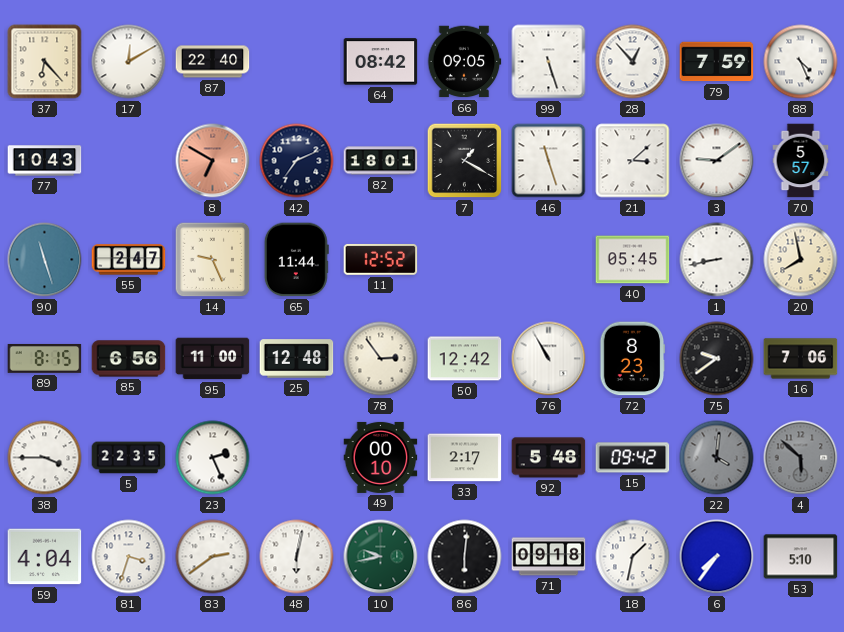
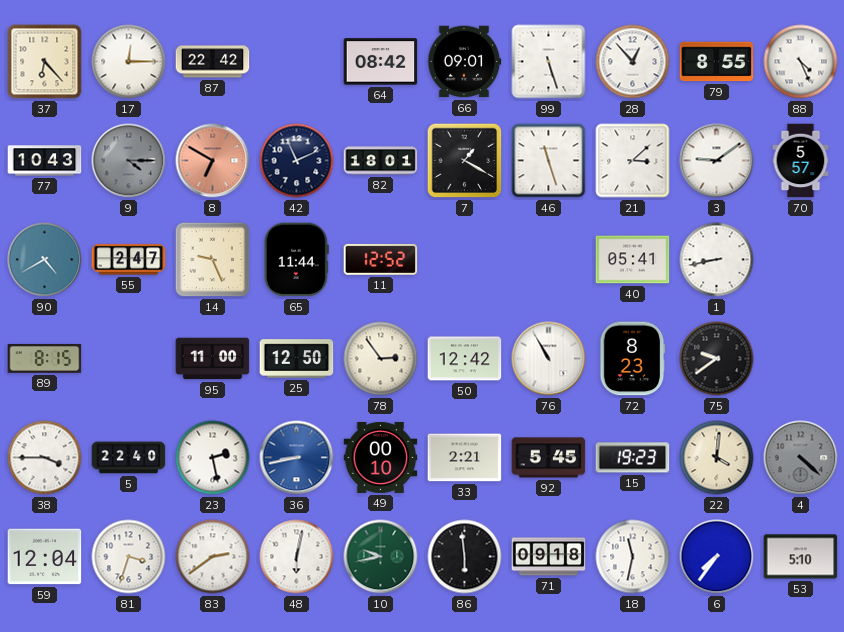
17: 12:10 -> 12:15 (129, 62)
87: 22:40 -> 22:42 (213, 62)
66: 09:05 -> 09:01 (464, 62)
79: 7:59 -> 8:55 (717, 62)
9: none -> 4:15 (129, 161)
42: 7:11 -> 11:11 (297, 161)
90: 11:27 -> 4:40 (45, 260)
40: 05:45 -> 05:41 (633, 260)
20: 7:58 -> none (801, 260)
85: 6:56 -> none (129, 359)
25: 12:48 -> 12:50 (297, 359)
16: 7:06 -> none (801, 359)
5: 22:35 -> 22:40 (129, 458)
23: 2:26 -> 2:28 (213, 458)
36: none -> 8:43 (297, 458)
33: 2:17 -> 2:21 (465, 458)
92: 5:48 -> 5:45 (549, 458)
15: 09:42 -> 19:23 (633, 458)
22 dial: grey -> cream (717, 458)
4: 5:52 -> 4:22 (801, 458)
59: 4:04 -> 12:04 (45, 557)
86: 6:01 -> 5:59 (465, 557)
18: 1:32 -> 11:32 (633, 557)
